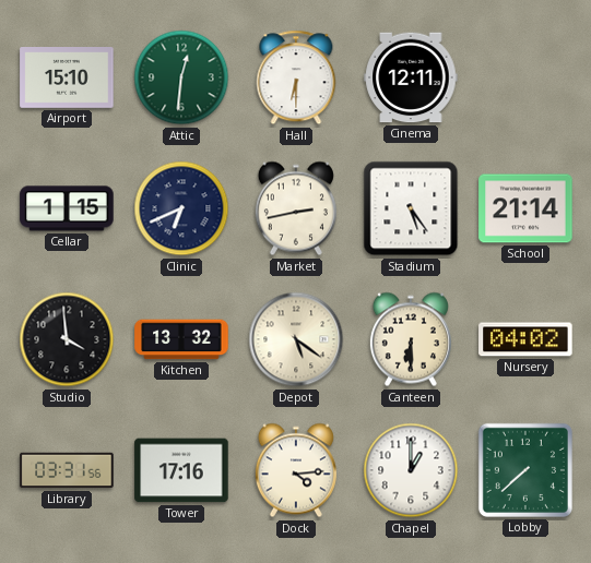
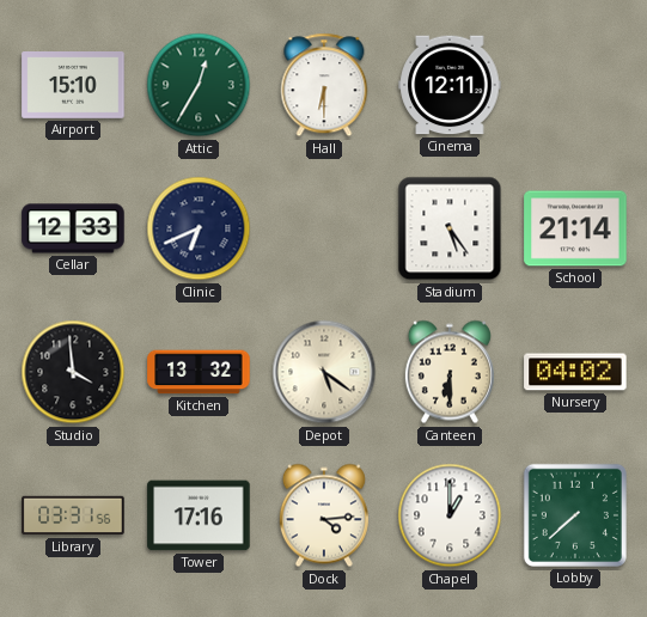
Attic: 12:31 -> 12:35 (199, 85)
Cellar: 1:15 -> 12:33 (73, 228)
Market: 2:43 -> none (296, 208)
